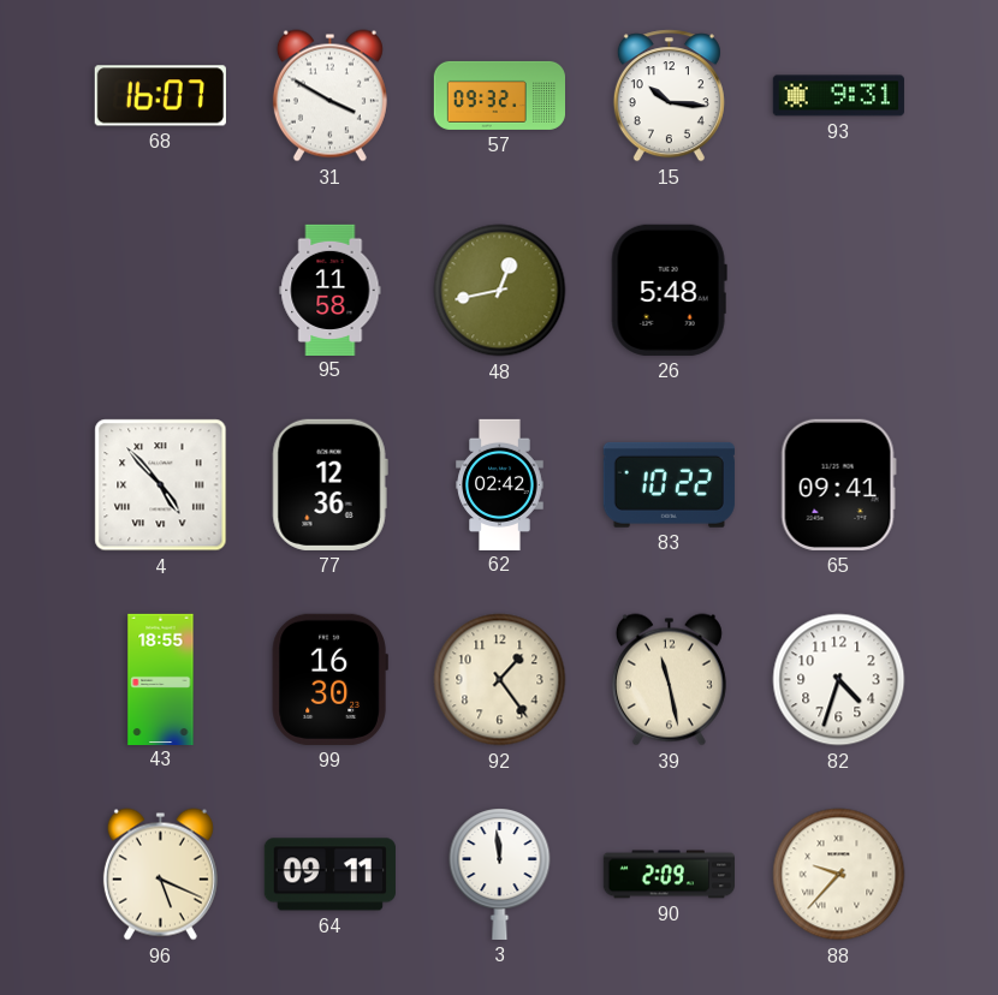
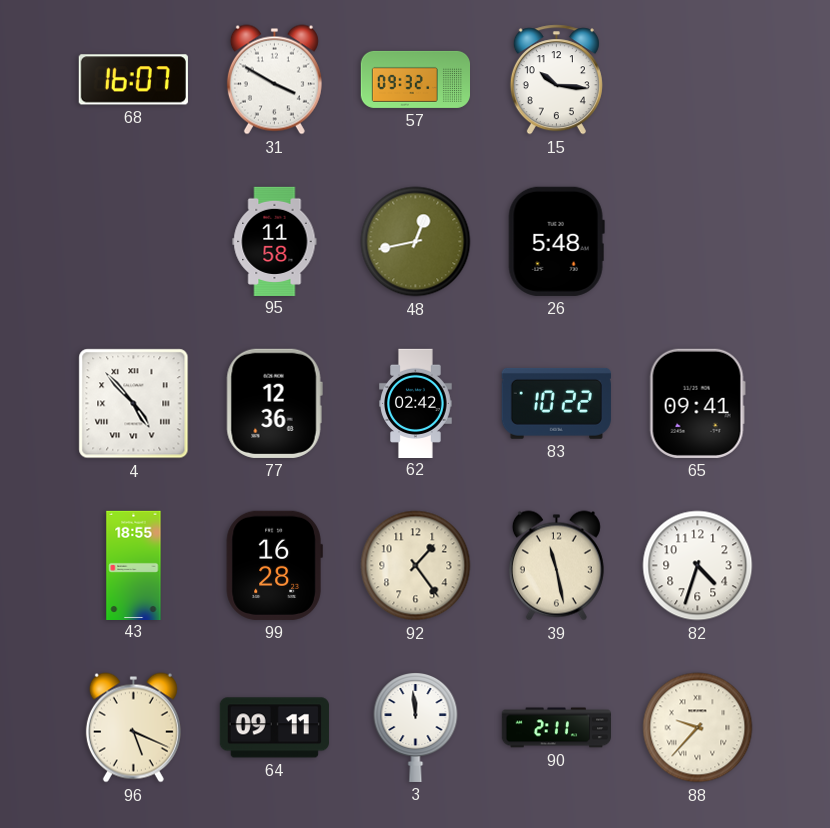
93: 9:31 -> none (838, 96)
99: 16:30 -> 16:28 (274, 565)
90: 2:09 -> 2:11 (556, 728)
